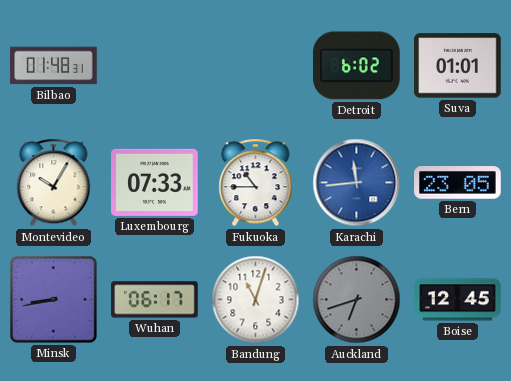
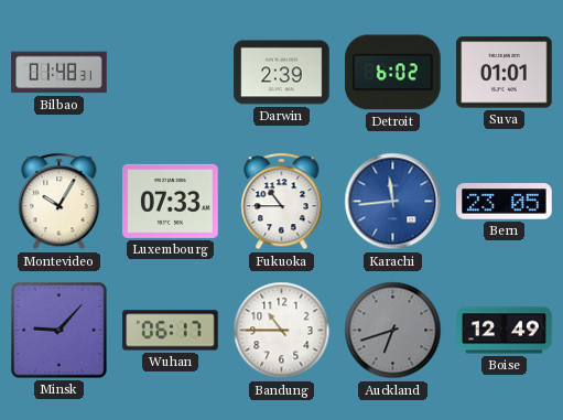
Darwin: none -> 2:39 (282, 73)
Minsk: 8:43 -> 9:07 (59, 331)
Bandung: 11:03 -> 10:45 (282, 331)
Boise: 12:45 -> 12:49 (505, 331)
